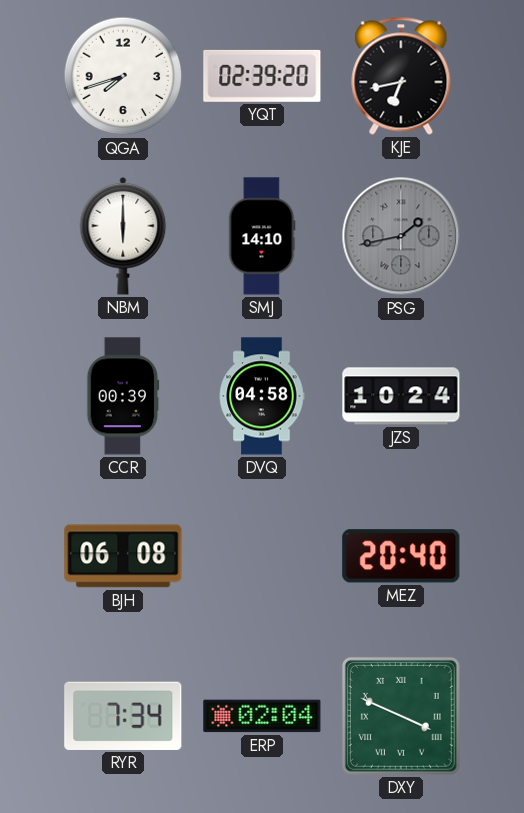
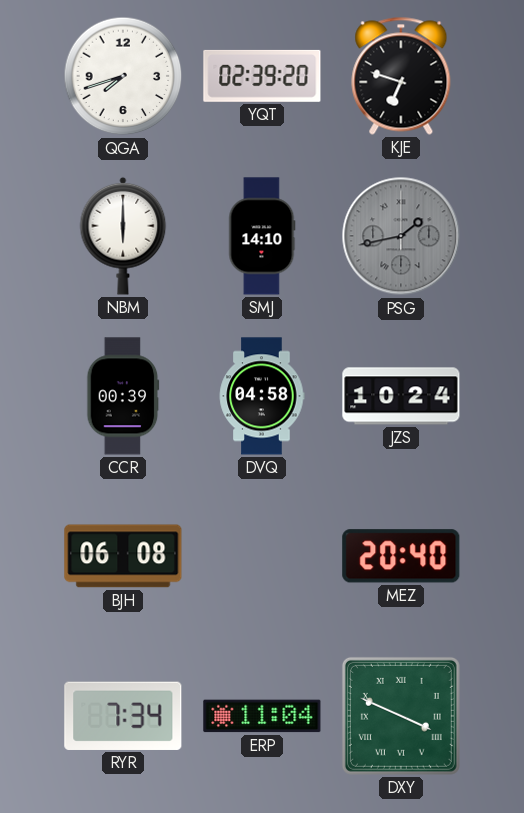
KJE: 6:43 -> 6:48 (401, 76)
ERP: 02:04 -> 11:04 (262, 716)
